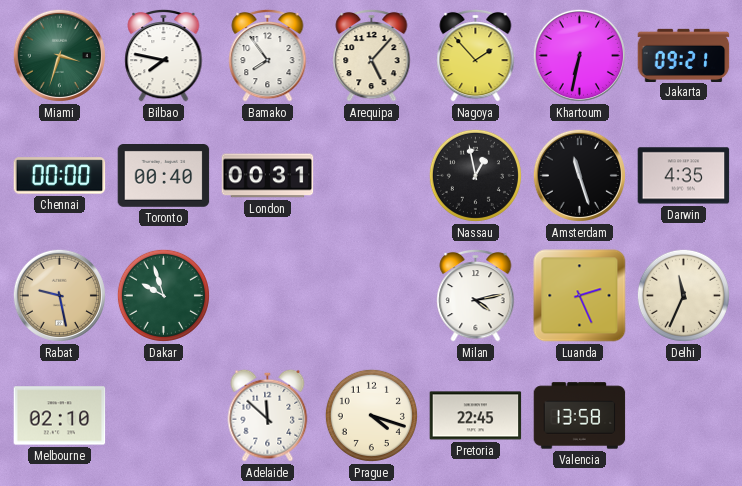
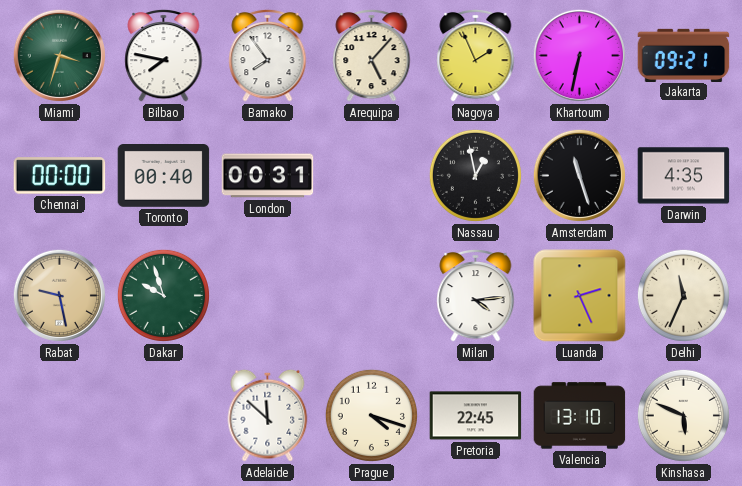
Nagoya: 1:53 -> 1:56 (476, 55)
Milan: 4:13 -> 4:14 (476, 295)
Melbourne: 02:10 -> none (60, 416)
Valencia: 13:58 -> 13:10 (580, 416)
Kinshasa: none -> 5:49 (683, 415)
